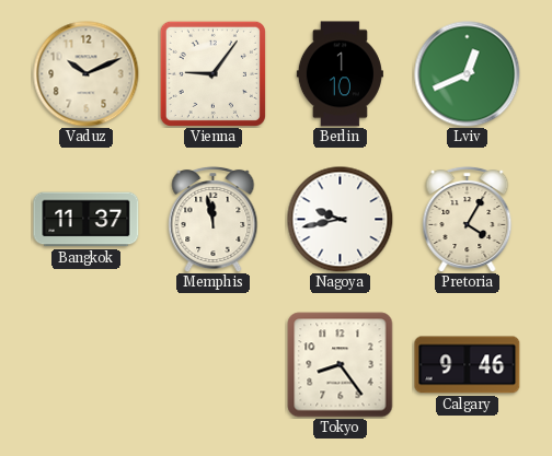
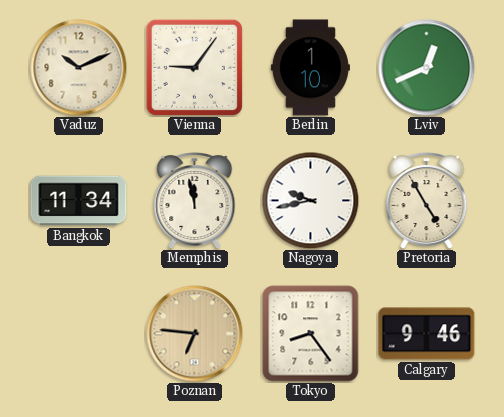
Bangkok: 11:37 -> 11:34 (79, 201)
Pretoria: 4:05 -> 4:55 (427, 200)
Poznan: none -> 6:46 (195, 334)
